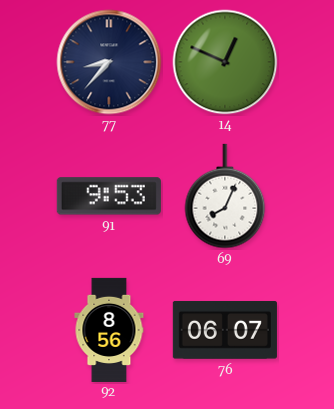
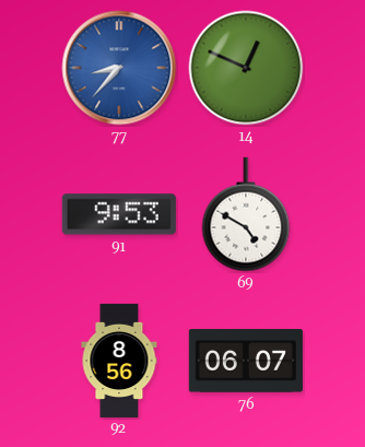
77 dial: navy -> blue (119, 68)
69: 8:04 -> 4:50 (246, 214)
